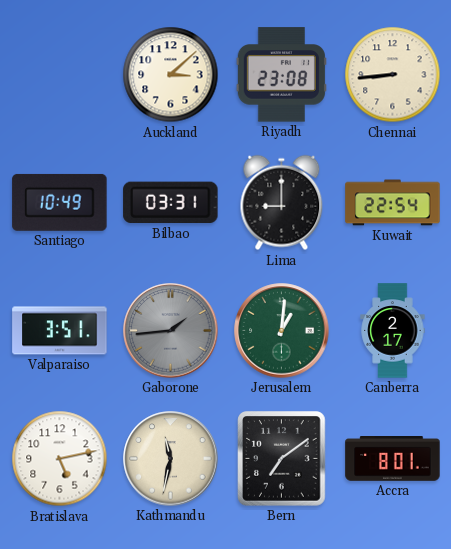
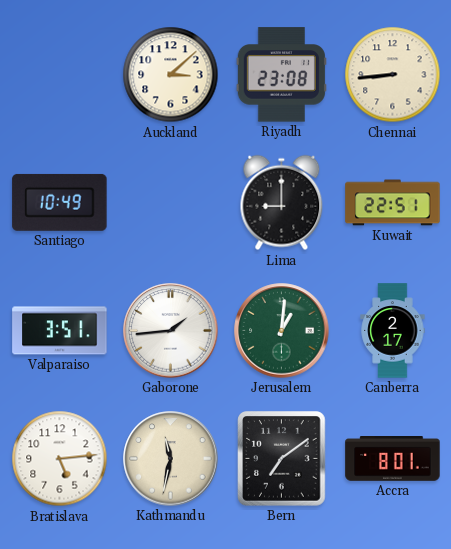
Bilbao: 03:31 -> none (171, 203)
Kuwait: 22:54 -> 22:51 (393, 203)
Gaborone dial: grey -> white (171, 331)
Bratislava: 5:13 -> 5:14 (60, 459)
